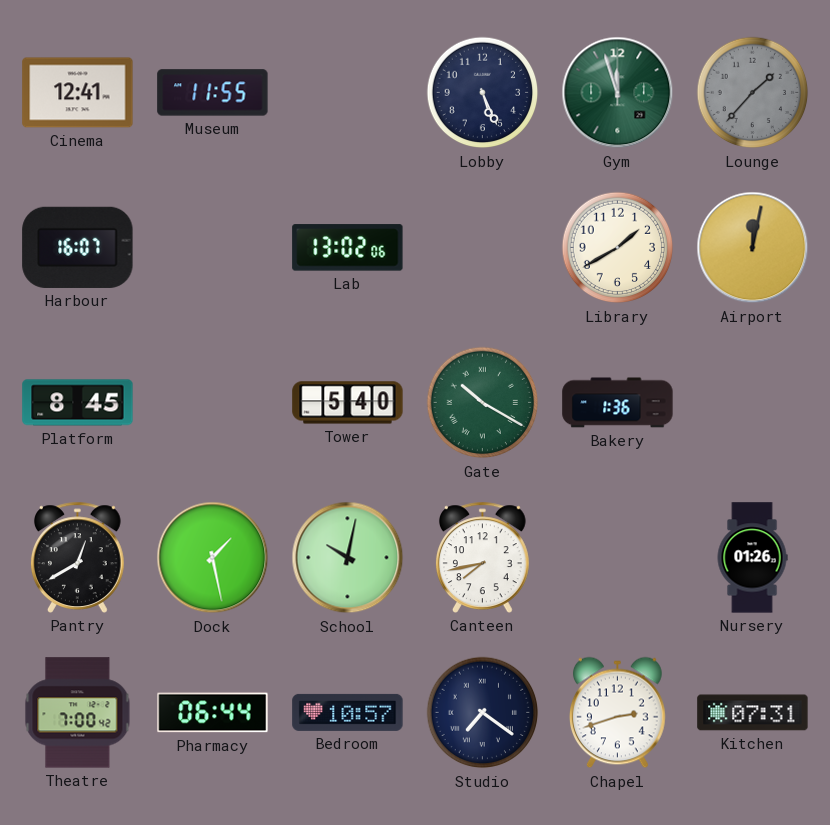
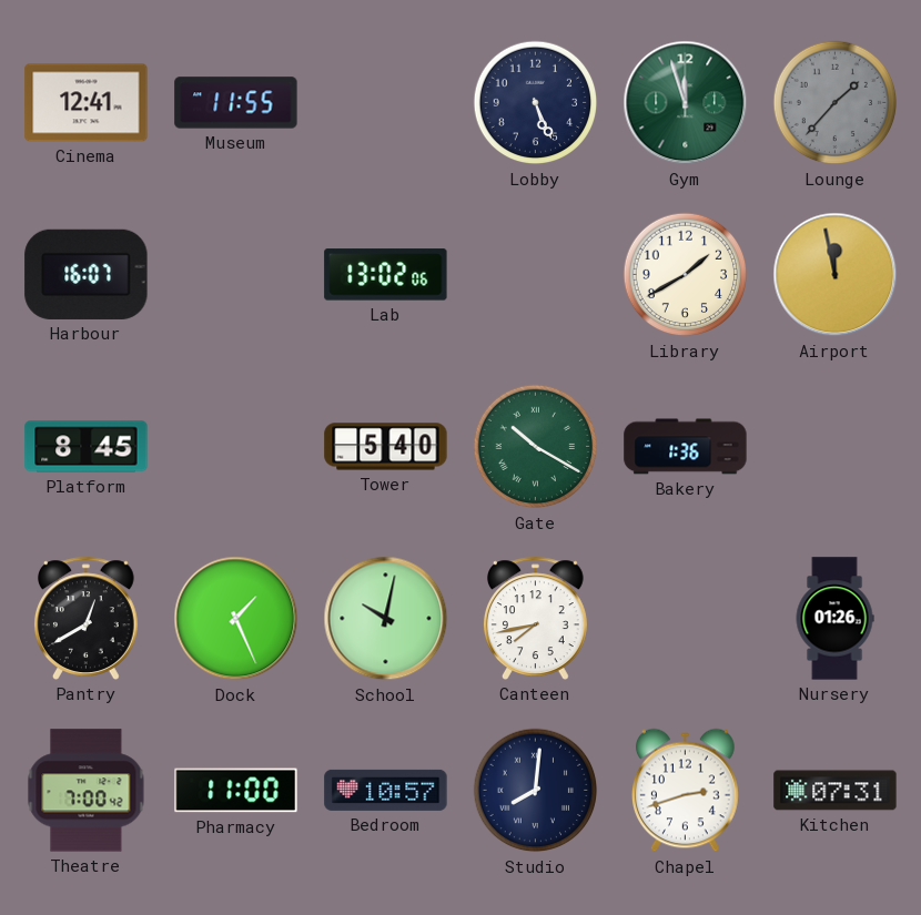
Airport: 12:02 -> 11:58 (836, 275)
Dock: 1:28 -> 1:26 (236, 619)
Pharmacy: 06:44 -> 11:00 (236, 791)
Studio: 7:21 -> 8:01 (536, 791)
